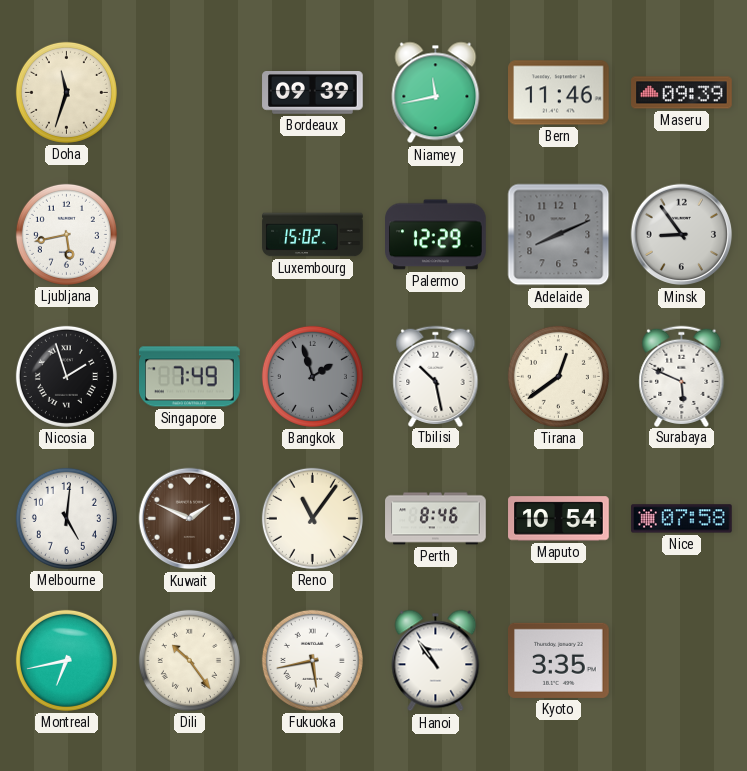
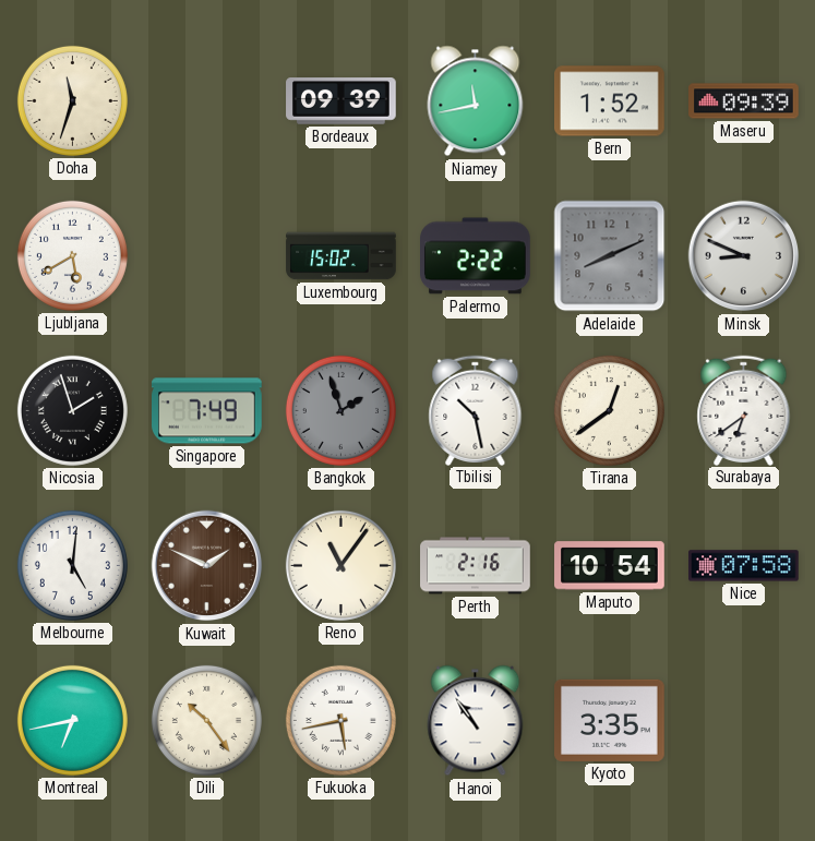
Bern: 11:46 -> 1:52 (610, 101)
Ljubljana: 5:43 -> 5:40 (72, 255)
Palermo: 12:29 -> 2:22 (476, 256)
Minsk: 8:54 -> 8:49 (744, 256)
Surabaya: 5:49 -> 6:39 (744, 410)
Perth: 8:46 -> 2:16 (476, 566)
